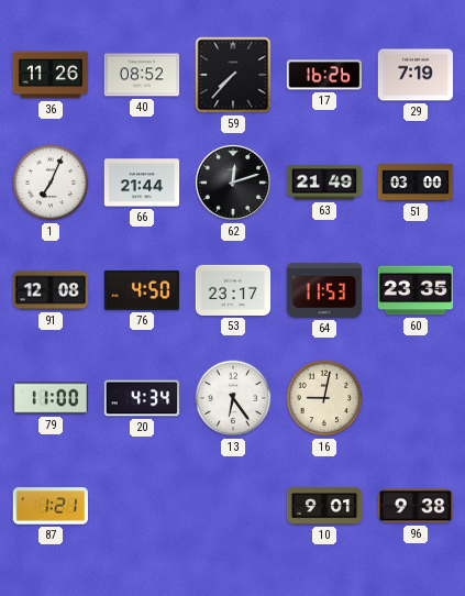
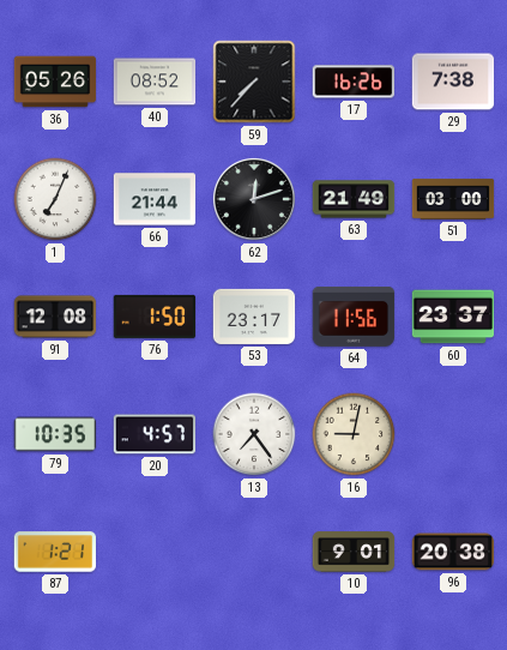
36: 11:26 -> 05:26 (55, 82)
29: 7:19 -> 7:38 (453, 82)
76: 4:50 -> 1:50 (155, 317)
64: 11:53 -> 11:56 (354, 318)
60: 23:35 -> 23:37 (453, 317)
79: 11:00 -> 10:35 (55, 434)
20: 4:34 -> 4:57 (155, 434)
13: 6:24 -> 7:24 (254, 434)
96: 9:38 -> 20:38 (453, 552)
